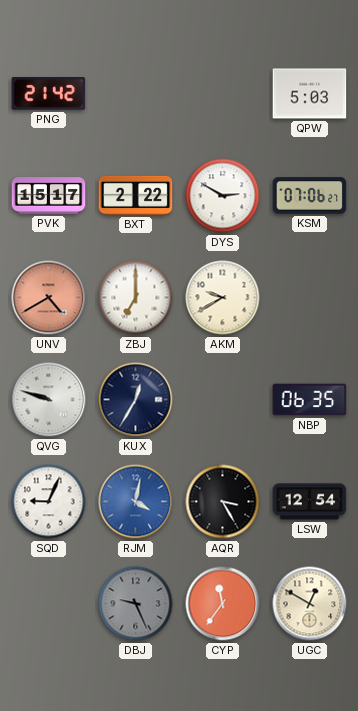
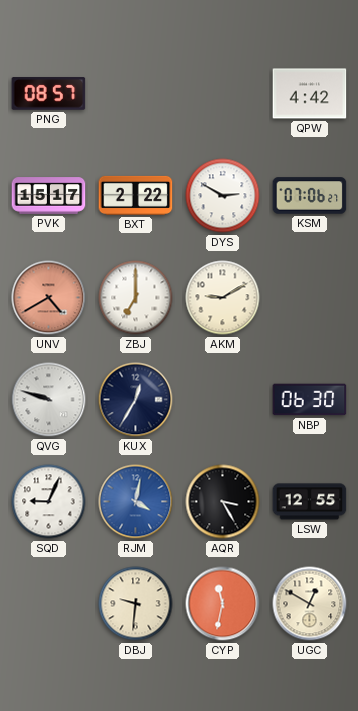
PNG: 21:42 -> 08:57 (49, 94)
QPW: 5:03 -> 4:42 (310, 94)
AKM: 9:40 -> 9:10 (223, 298)
NBP: 06:35 -> 06:30 (310, 400)
LSW: 12:54 -> 12:55 (310, 502)
DBJ: 9:26 -> 9:31 (136, 604)
DBJ dial: grey -> cream (136, 604)
CYP: 11:36 -> 11:32 (223, 604)
